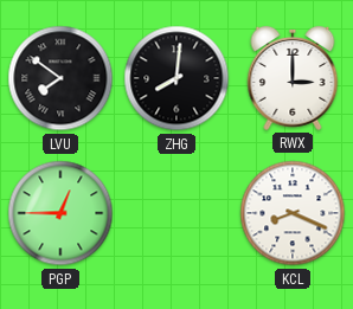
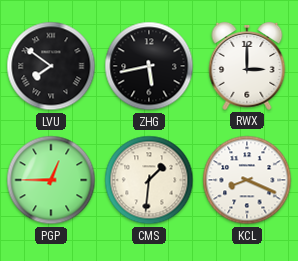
ZHG: 8:01 -> 5:43 (149, 66)
CMS: none -> 1:31 (149, 180)
